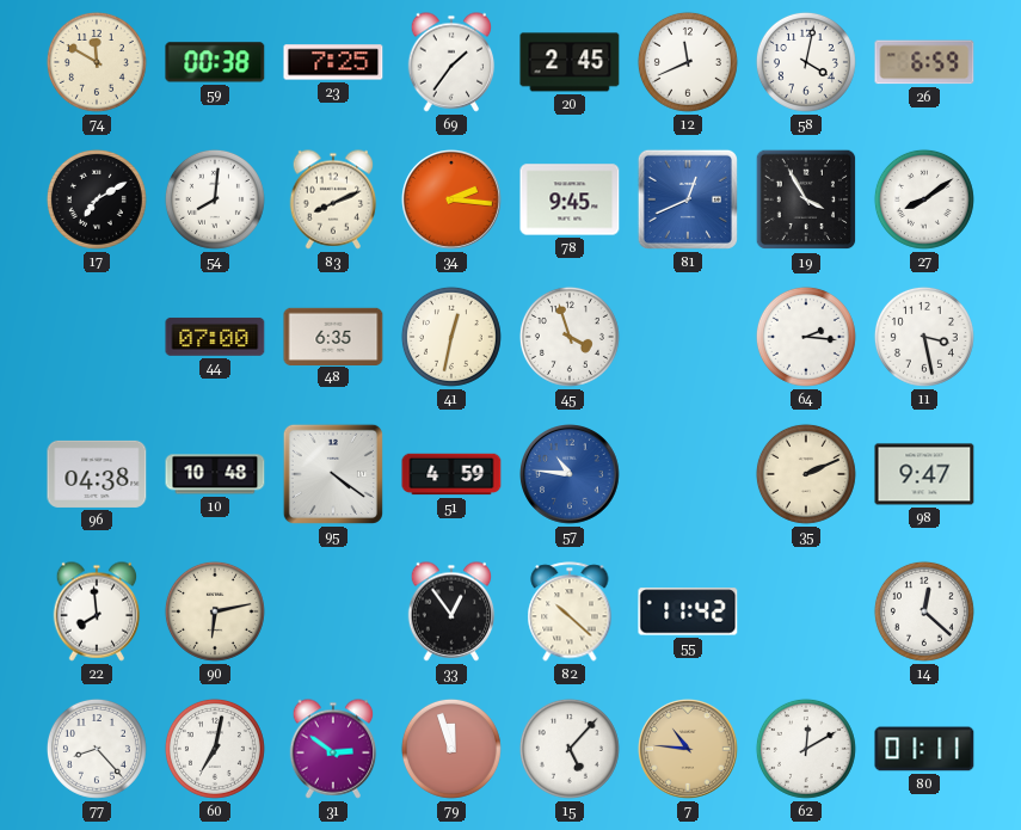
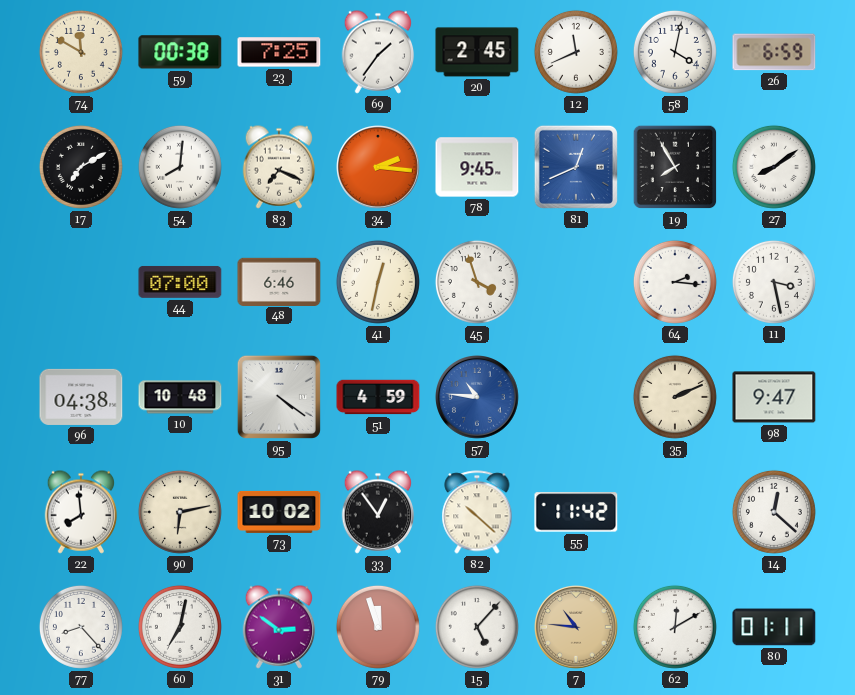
83: 8:11 -> 7:19 (279, 167)
19: 3:55 -> 7:55 (675, 167)
48: 6:35 -> 6:46 (279, 281)
73: none -> 10:02 (279, 512)
